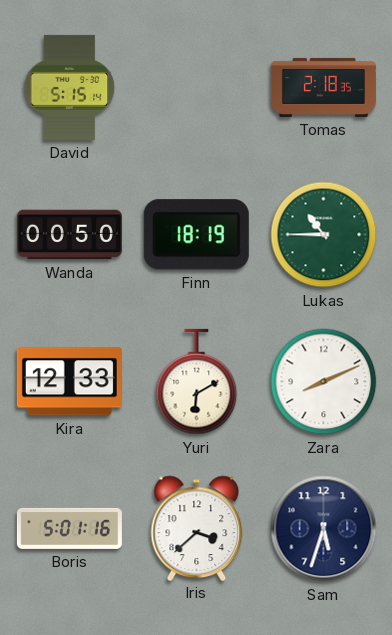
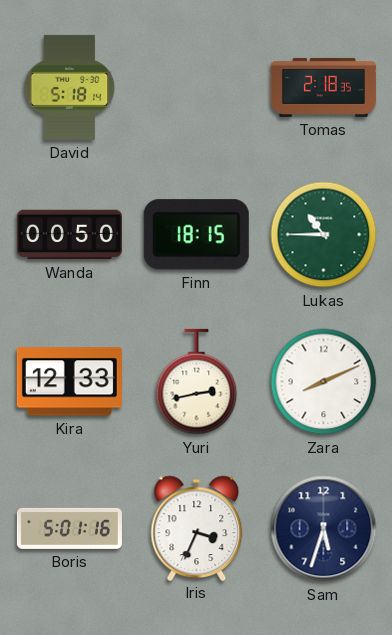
David: 5:15 -> 5:18 (70, 87)
Finn: 18:19 -> 18:15 (196, 235)
Yuri: 6:10 -> 2:43 (197, 382)
Iris: 3:38 -> 3:34 (197, 528)
